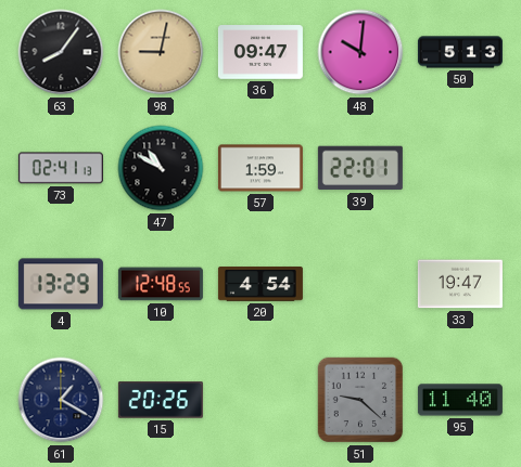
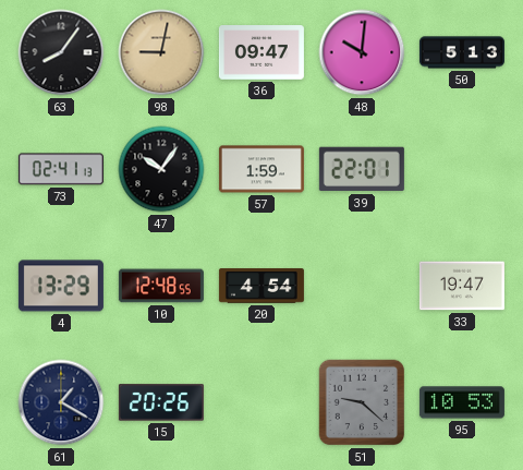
47: 10:50 -> 10:06 (161, 169)
95: 11:40 -> 10:53 (462, 402)
